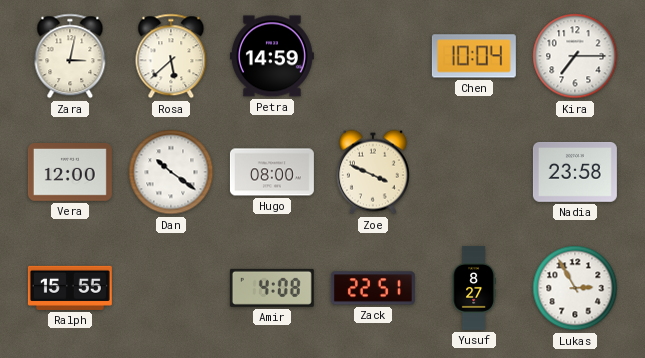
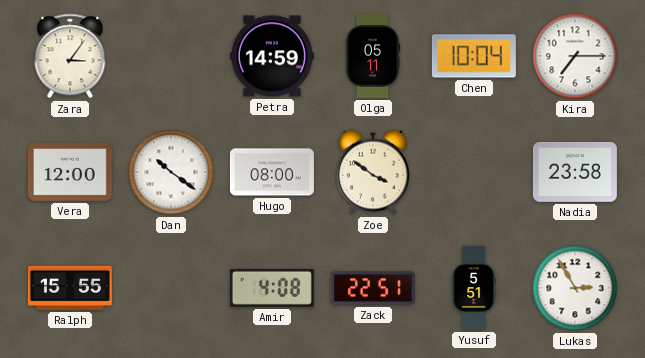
Zara: 3:02 -> 3:06 (70, 56)
Rosa: 5:38 -> none (171, 56)
Olga: none -> 05:11 (373, 56)
Zoe: 3:49 -> 3:51 (373, 172)
Yusuf: 8:27 -> 5:51 (474, 288)
